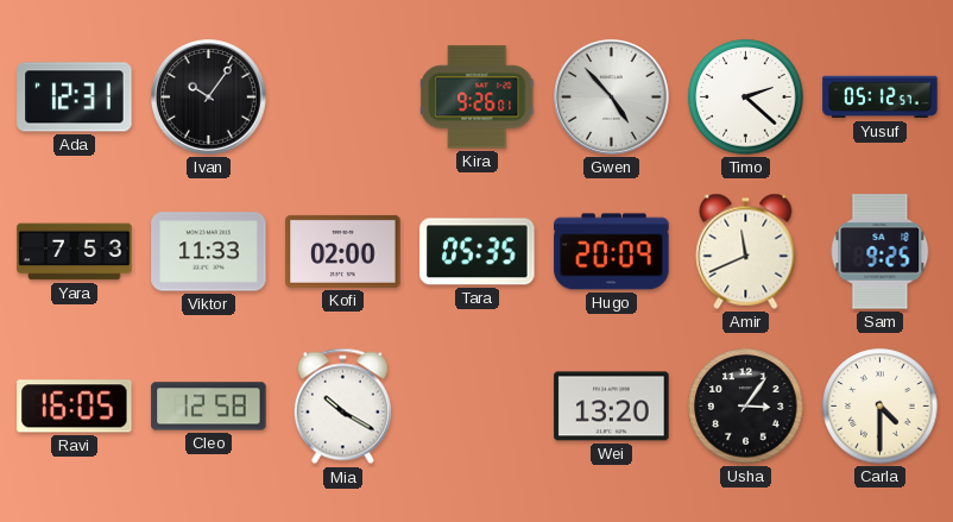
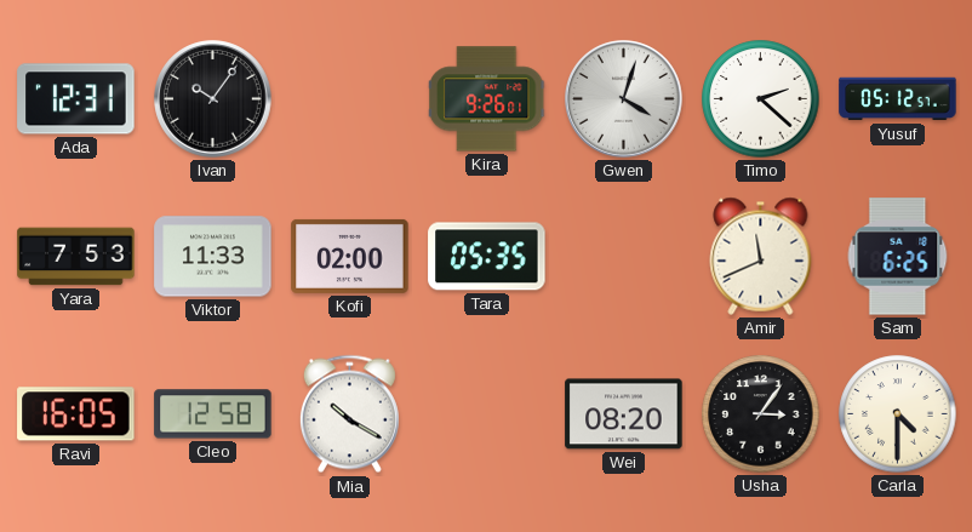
Gwen: 4:53 -> 4:03 (624, 99)
Hugo: 20:09 -> none (612, 252)
Sam: 9:25 -> 6:25 (898, 257)
Wei: 13:20 -> 08:20 (624, 414)
